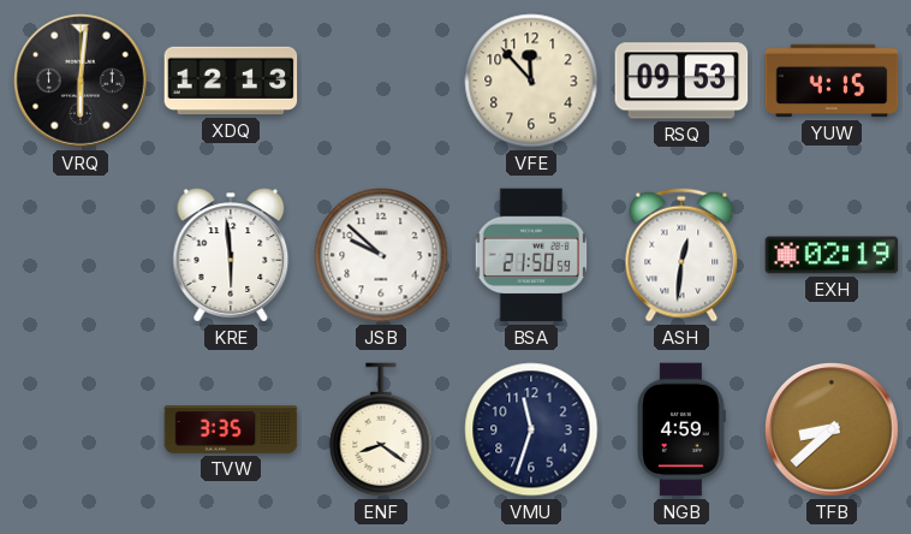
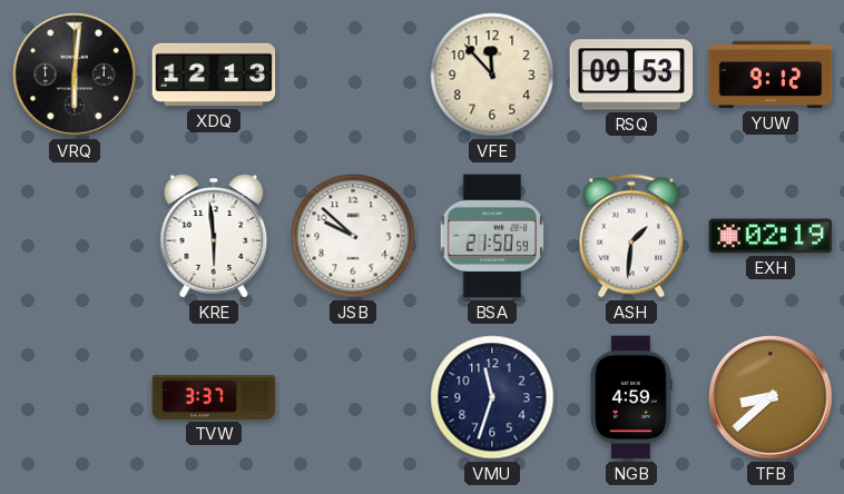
YUW: 4:15 -> 9:12 (771, 75)
ASH: 12:31 -> 1:31 (631, 236)
TVW: 3:35 -> 3:37 (214, 397)
ENF: 8:21 -> none (381, 429)
